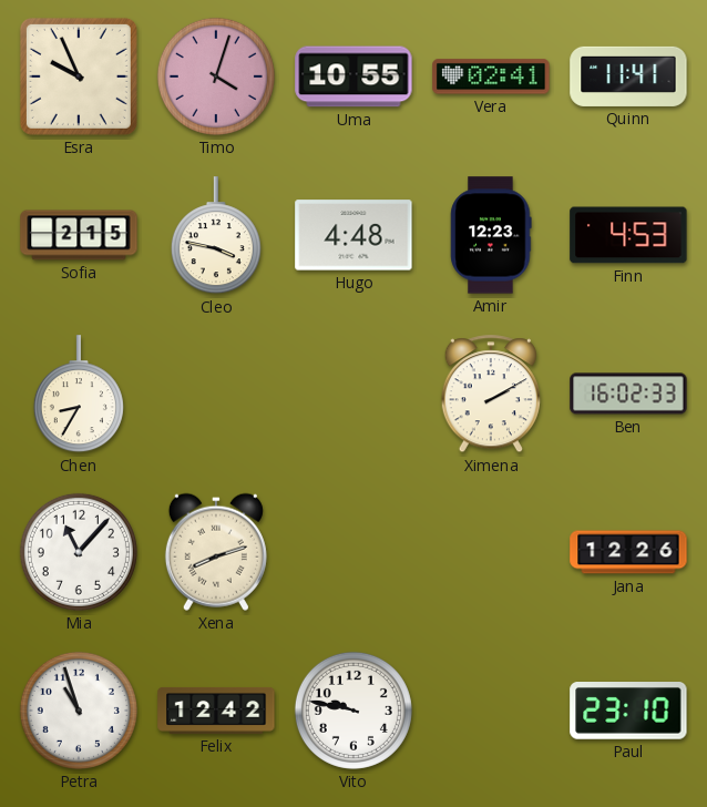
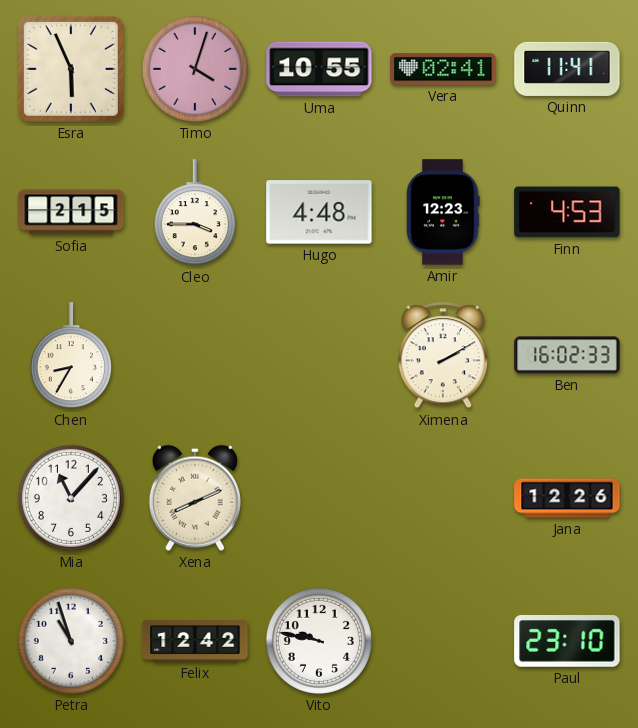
Esra: 9:56 -> 5:56 (71, 69)
Cleo: 3:47 -> 3:45 (195, 213)
Xena: 8:12 -> 8:11 (195, 498)
